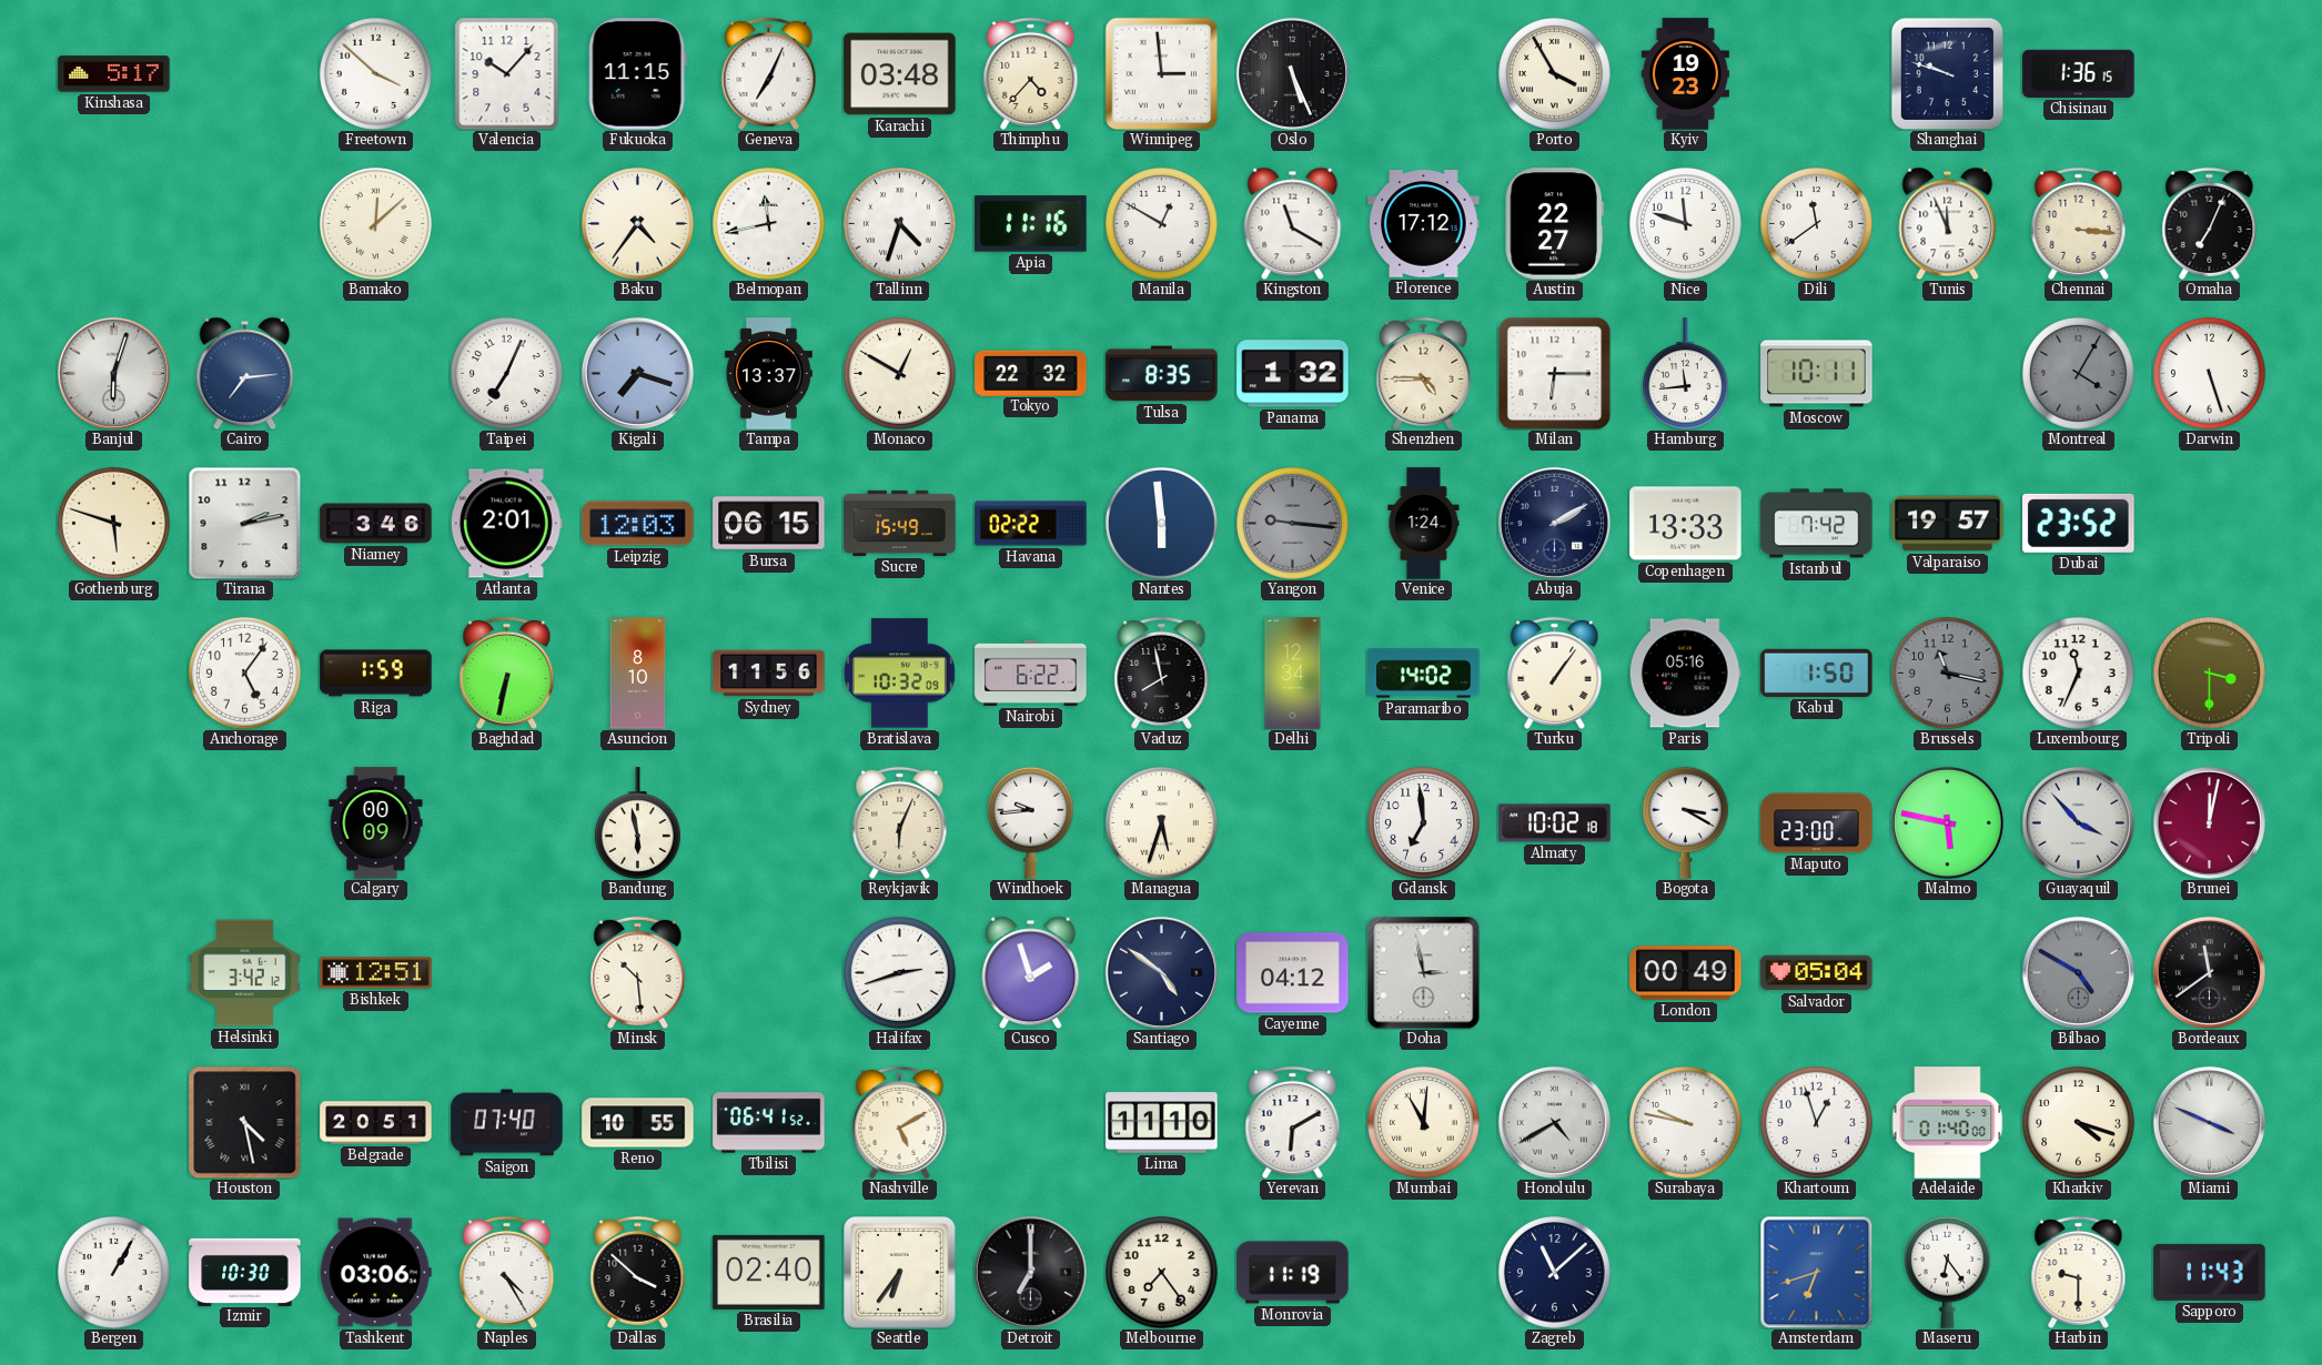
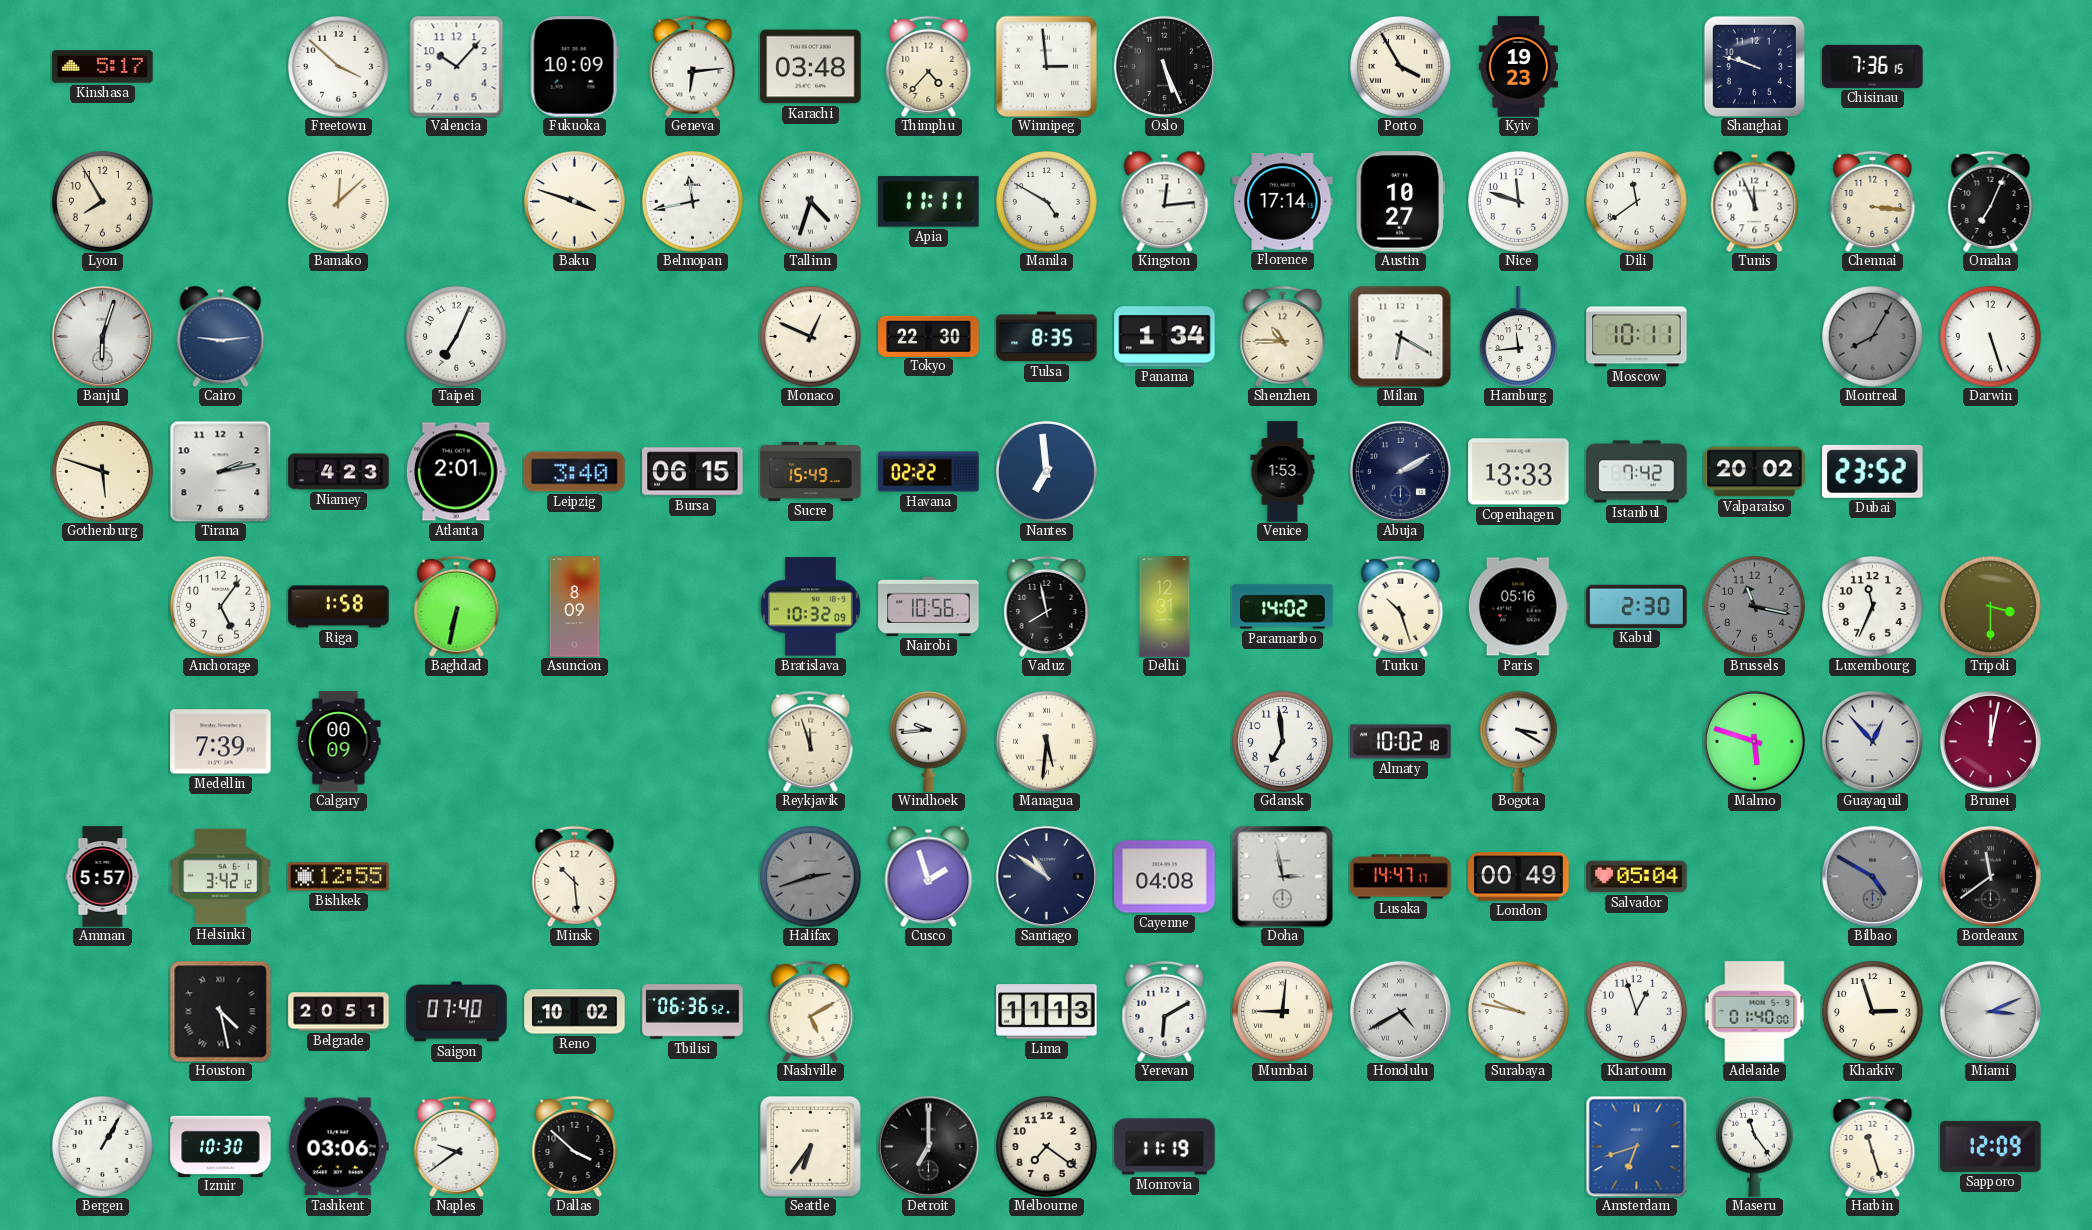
Fukuoka: 11:15 -> 10:09 (574, 67)
Geneva: 7:04 -> 6:14 (693, 66)
Chisinau: 1:36 -> 7:36 (1873, 66)
Lyon: none -> 7:55 (103, 202)
Baku: 4:36 -> 3:48 (575, 202)
Apia: 11:16 -> 11:11 (929, 202)
Manila: 12:50 -> 4:50 (1047, 202)
Kingston: 11:20 -> 12:14 (1165, 201)
Florence: 17:12 -> 17:14 (1283, 202)
Austin: 22:27 -> 10:27 (1400, 202)
Cairo: 7:14 -> 9:14 (221, 336)
Kigali: 7:18 -> none (637, 373)
Tampa: 13:37 -> none (768, 374)
Monaco: 12:50 -> 12:49 (811, 337)
Tokyo: 22:32 -> 22:30 (929, 336)
Panama: 1:32 -> 1:34 (1165, 337)
Shenzhen: 4:45 -> 10:45 (1283, 336)
Milan: 6:15 -> 6:20 (1400, 336)
Montreal: 4:05 -> 8:05 (1873, 337)
Niamey: 3:46 -> 4:23 (339, 472)
Leipzig: 12:03 -> 3:40 (575, 472)
Nantes: 5:59 -> 6:59 (1047, 472)
Yangon: 9:16 -> none (1293, 524)
Venice: 1:24 -> 1:53 (1283, 472)
Valparaiso: 19:57 -> 20:02 (1755, 472)
Riga: 1:59 -> 1:58 (339, 607)
Asuncion: 8:10 -> 8:09 (575, 607)
Sydney: 11:56 -> none (769, 674)
Nairobi: 6:22 -> 10:56 (929, 606)
Delhi: 12:34 -> 12:31 (1165, 607)
Turku: 1:06 -> 10:27 (1401, 606)
Kabul: 1:50 -> 2:30 (1637, 606)
Medellin: none -> 7:39 (221, 742)
Bandung: 5:58 -> none (637, 823)
Reykjavik: 6:04 -> 11:57 (811, 741)
Managua: 5:33 -> 5:31 (1047, 742)
Maputo: 23:00 -> none (1817, 823)
Malmo: 5:47 -> 5:48 (1754, 741)
Guayaquil: 3:53 -> 12:53 (1872, 741)
Amman: none -> 5:57 (103, 877)
Bishkek: 12:51 -> 12:55 (339, 877)
Halifax dial: white -> grey (811, 877)
Santiago: 4:51 -> 10:51 (1046, 876)
Cayenne: 04:12 -> 04:08 (1165, 877)
Lusaka: none -> 14:47 (1401, 877)
Reno: 10:55 -> 10:02 (575, 1012)
Tbilisi: 06:41 -> 06:36 (693, 1012)
Lima: 11:10 -> 11:13 (1047, 1012)
Mumbai: 11:01 -> 9:01 (1283, 1012)
Kharkiv: 4:18 -> 2:57 (1873, 1012)
Miami: 3:49 -> 3:11 (1990, 1011)
Naples: 4:25 -> 9:39 (457, 1146)
Brasilia: 02:40 -> none (769, 1272)
Melbourne: 7:24 -> 7:21 (1047, 1147)
Zagreb: 11:08 -> none (1555, 1273)
Maseru: 6:24 -> 11:24 (1754, 1146)
Harbin: 9:30 -> 11:27 (1873, 1146)
Sapporo: 11:43 -> 12:09 (1991, 1146)
